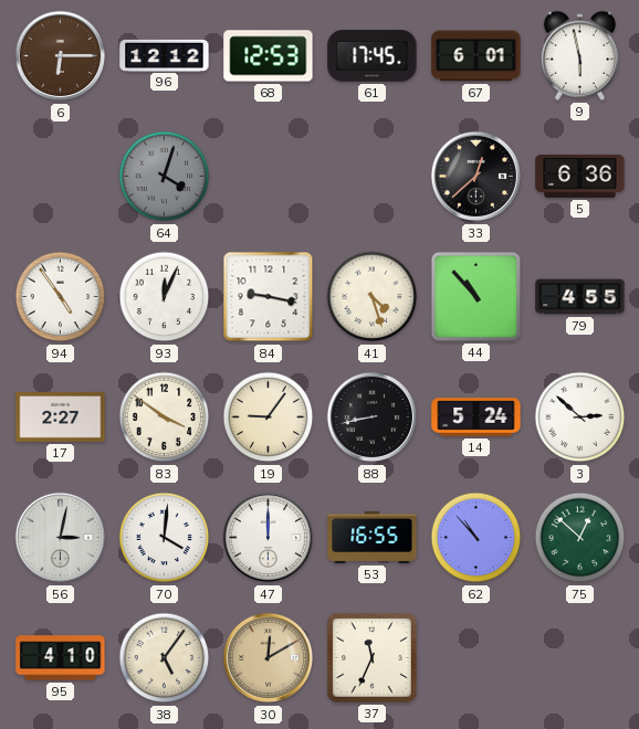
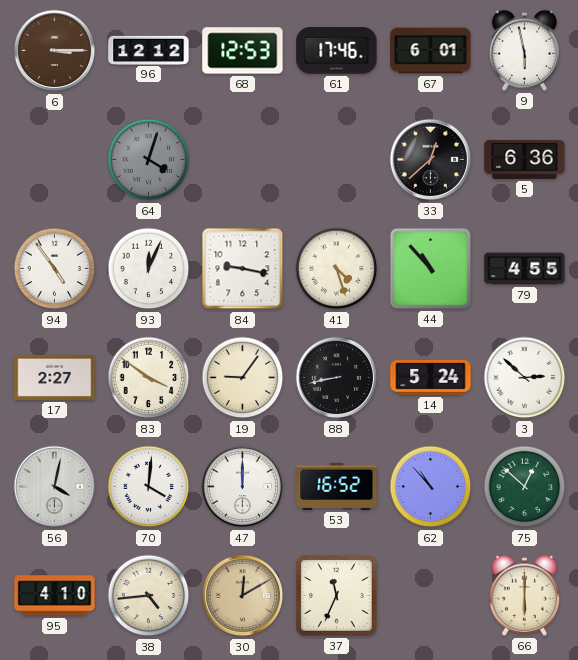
6: 6:15 -> 3:15 (55, 51)
61: 17:45 -> 17:46 (337, 51)
56: 3:02 -> 4:02 (55, 487)
53: 16:55 -> 16:52 (337, 486)
38: 5:06 -> 4:44 (149, 596)
66: none -> 6:00 (524, 595)
